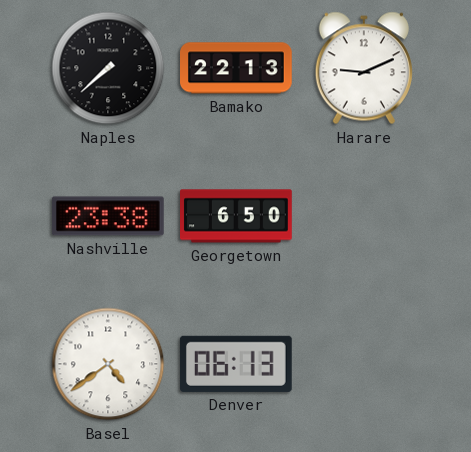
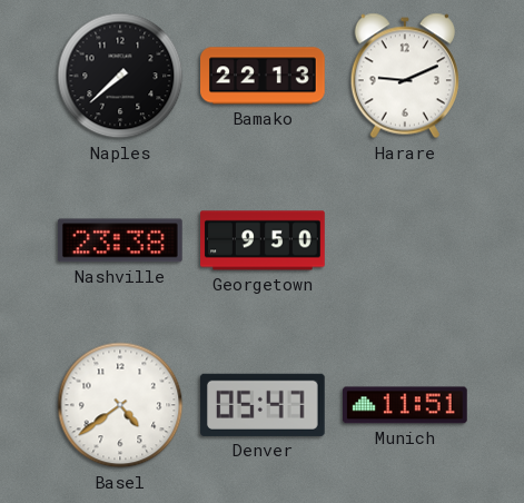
Georgetown: 6:50 -> 9:50 (264, 240)
Denver: 06:13 -> 05:47 (263, 405)
Munich: none -> 11:51 (406, 405)
